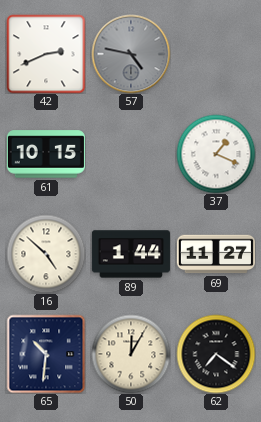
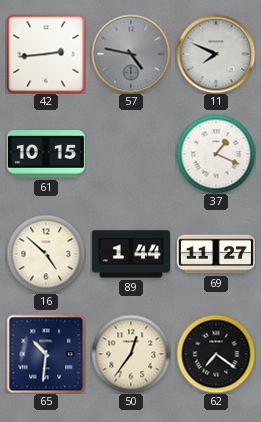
42: 2:41 -> 2:44 (46, 54)
11: none -> 7:49 (216, 54)
50: 12:05 -> 12:36 (131, 354)
